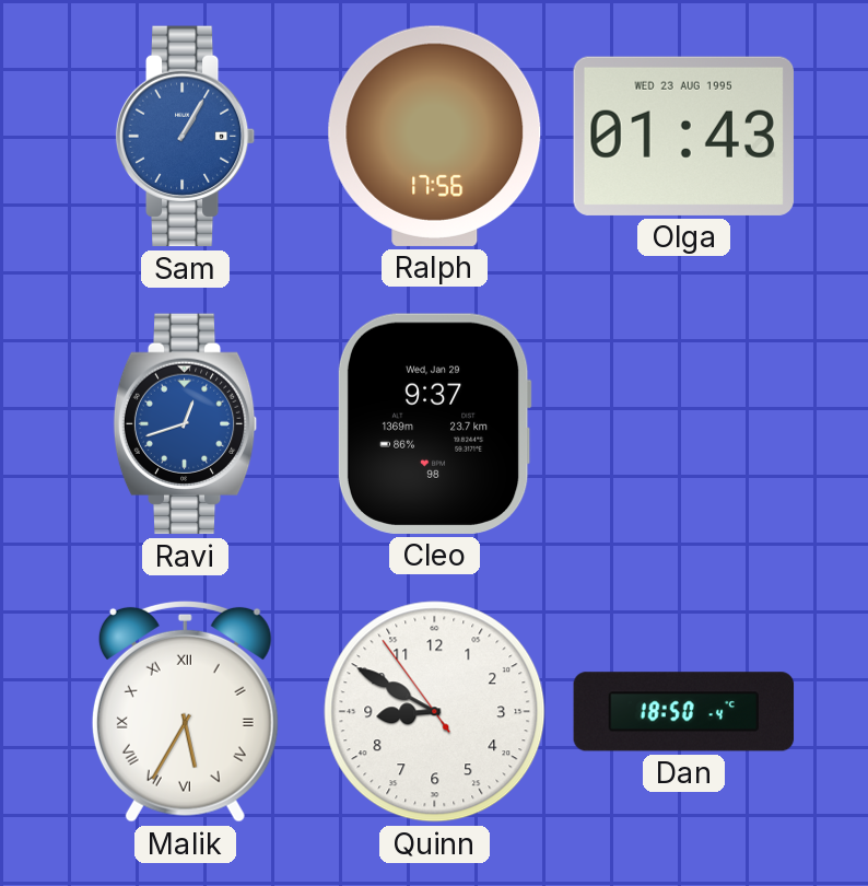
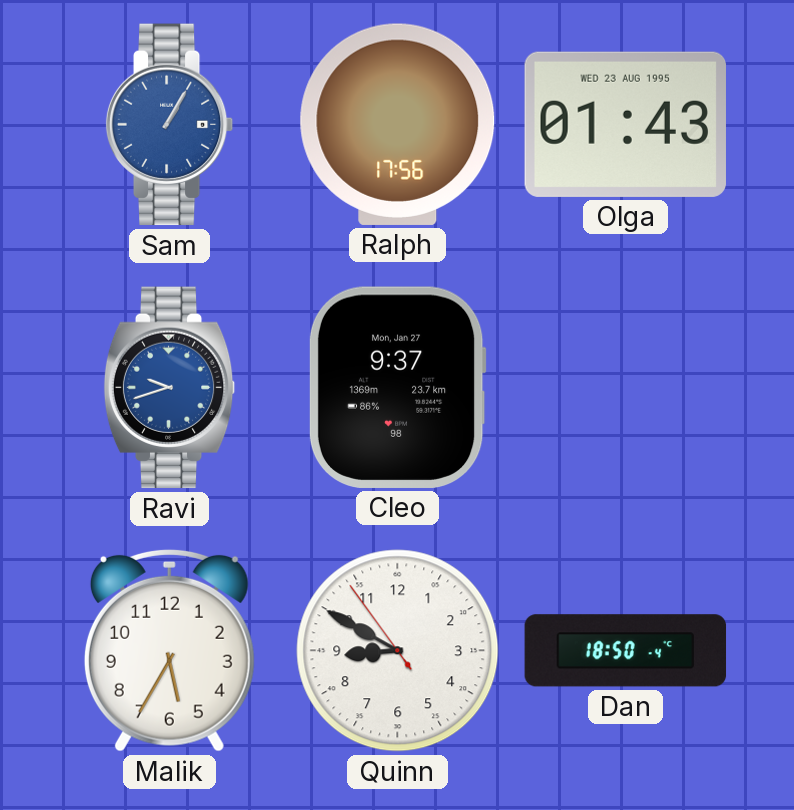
Ravi: 12:42 -> 9:42 (170, 388)
Cleo date: Wed, Jan 29 -> Mon, Jan 27 (397, 387)
Malik numerals: Roman -> Arabic (169, 650)
